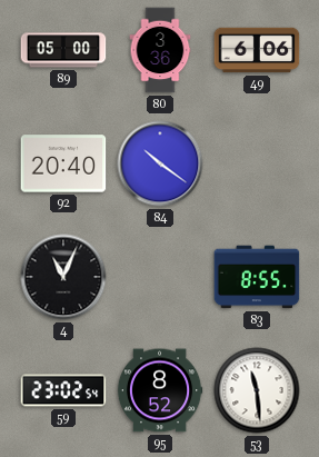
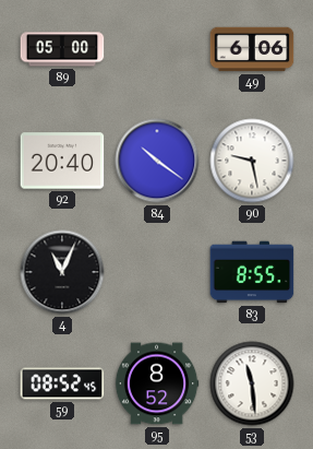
80: 3:36 -> none (160, 50)
90: none -> 9:28 (252, 161)
59: 23:02 -> 08:52 (62, 383)
